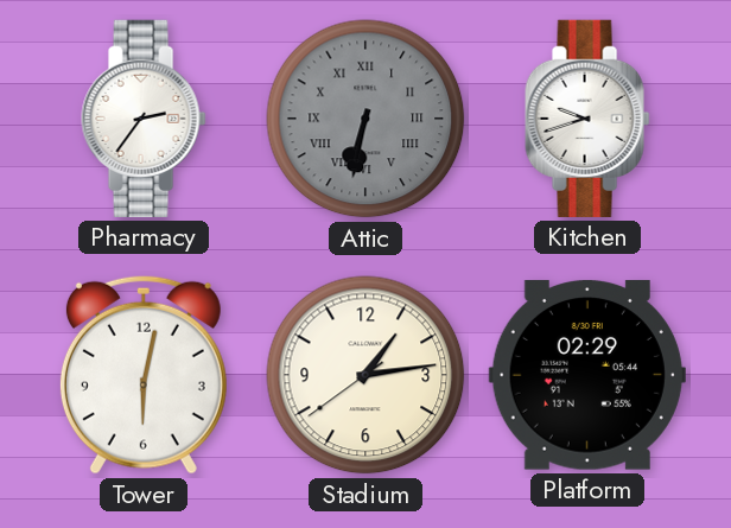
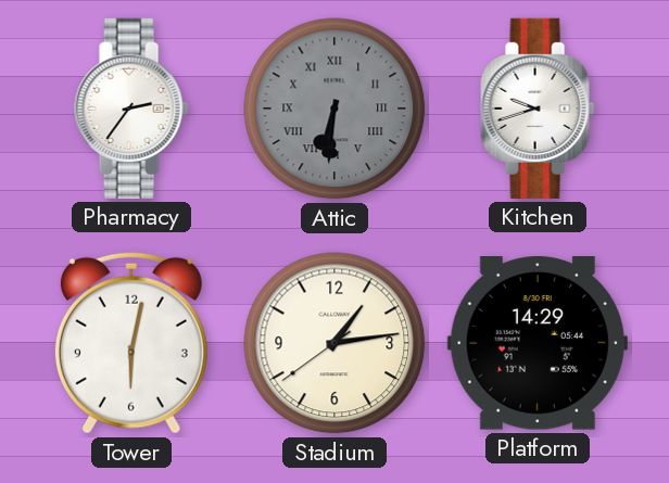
Attic: 6:32 -> 6:31 (335, 109)
Platform: 02:29 -> 14:29 (538, 344)
